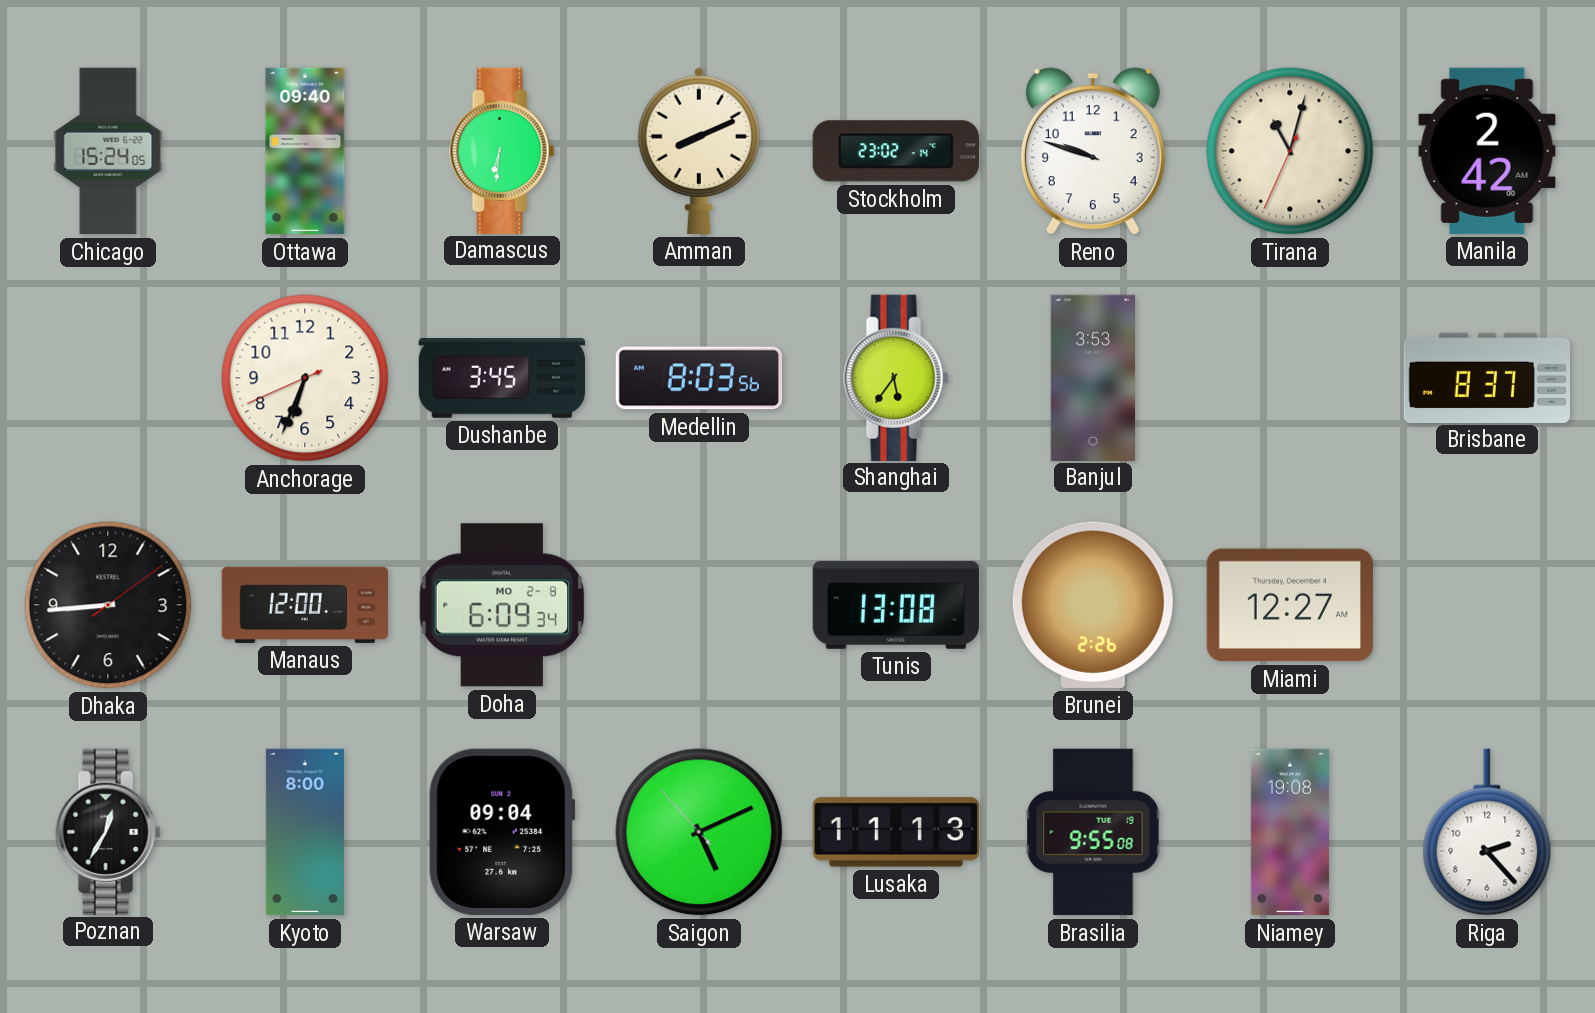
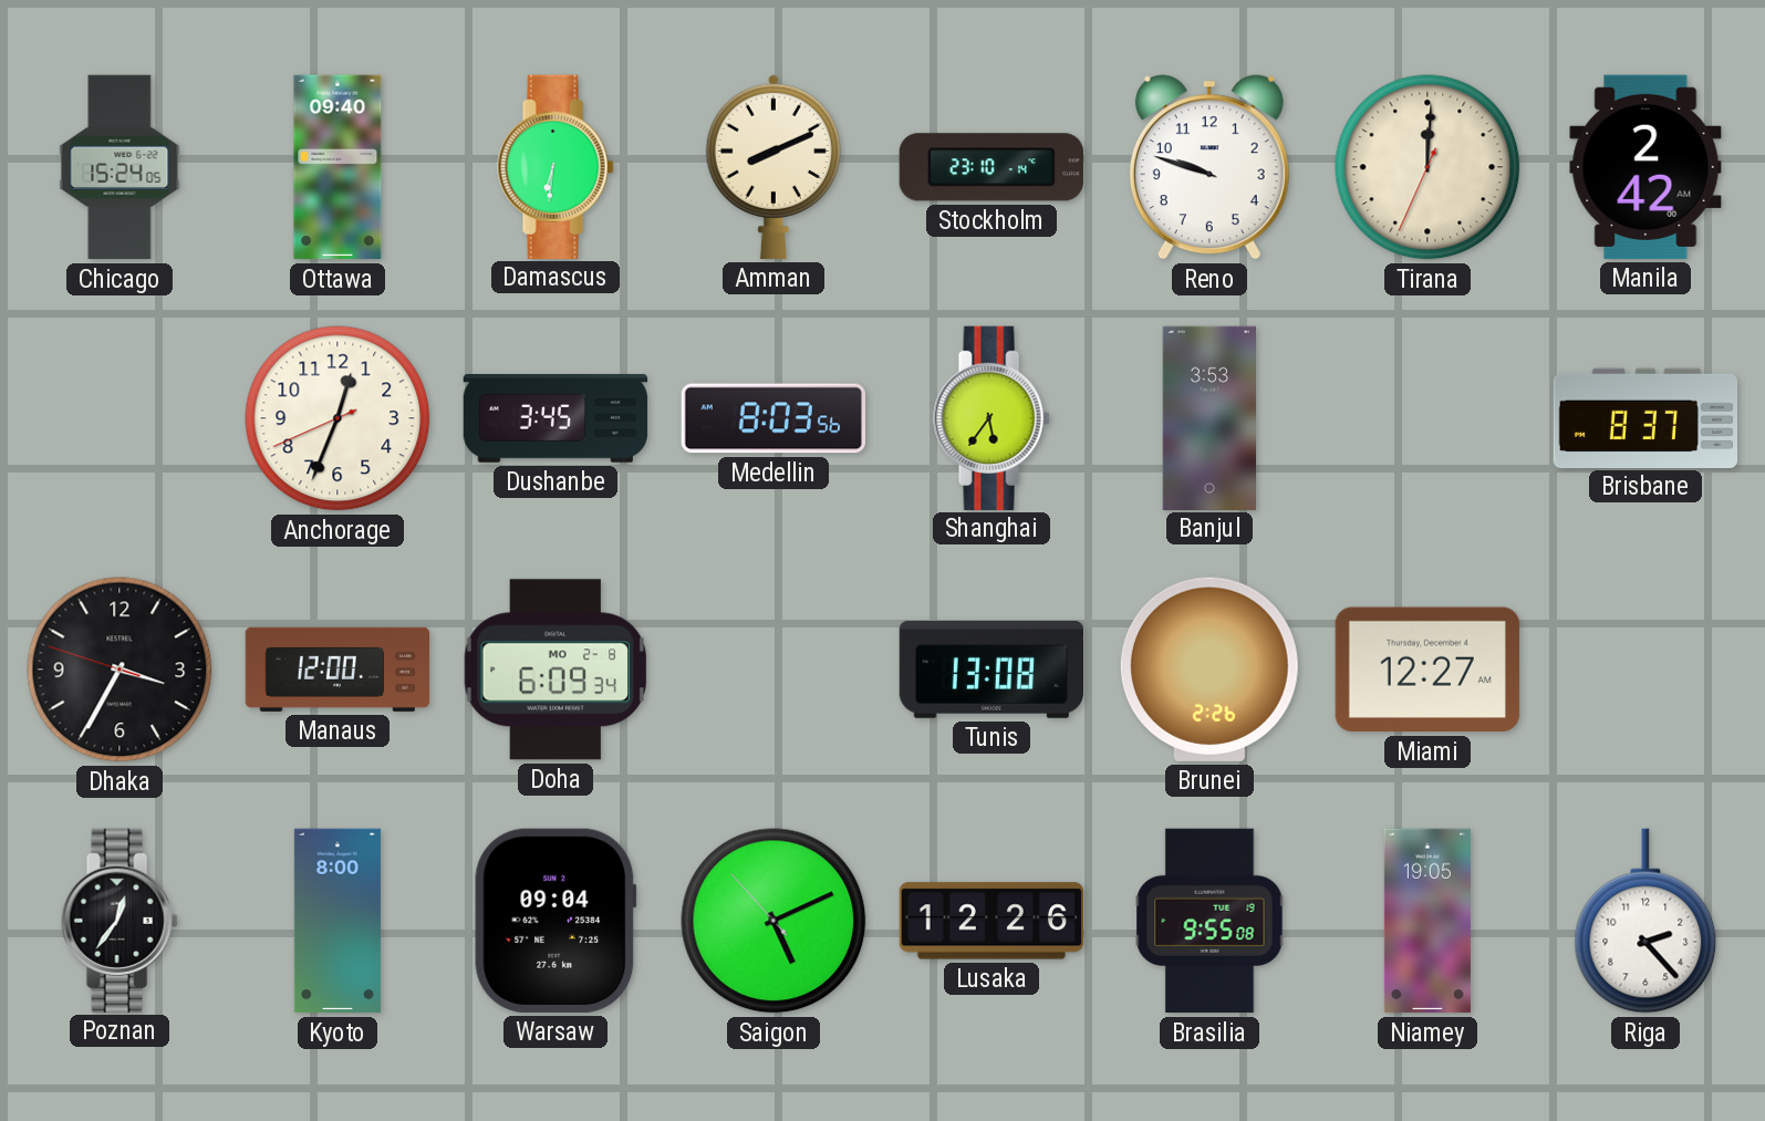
Stockholm: 23:02 -> 23:10 (991, 167)
Tirana: 11:02 -> 12:00 (1427, 167)
Anchorage: 6:33 -> 12:33 (338, 418)
Dhaka: 8:44 -> 3:34 (120, 670)
Poznan: 12:35 -> 12:36 (120, 920)
Lusaka: 11:13 -> 12:26 (990, 921)
Niamey: 19:08 -> 19:05 (1427, 921)
